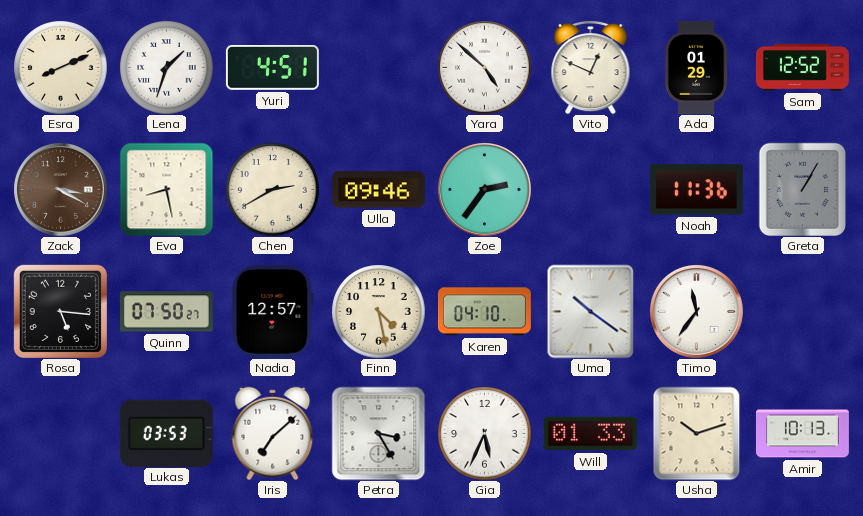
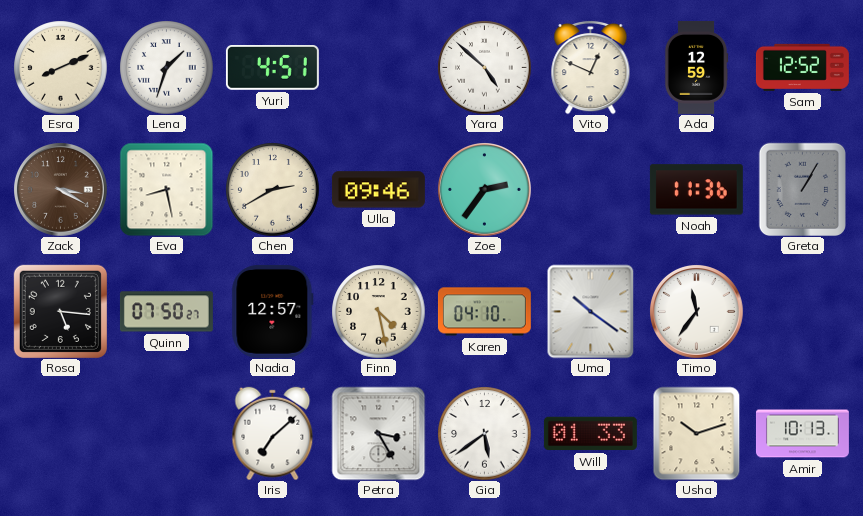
Ada: 01:29 -> 12:59 (696, 67)
Lukas: 03:53 -> none (166, 433)
Gia: 5:34 -> 5:39 (484, 433)
